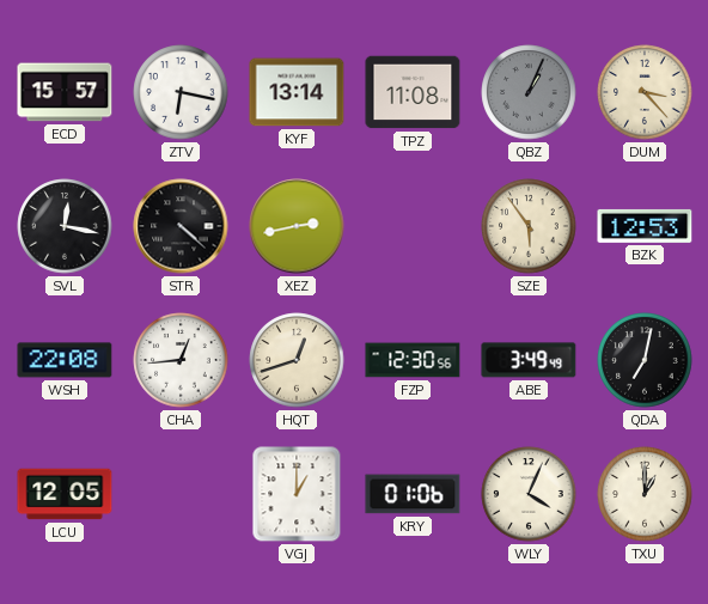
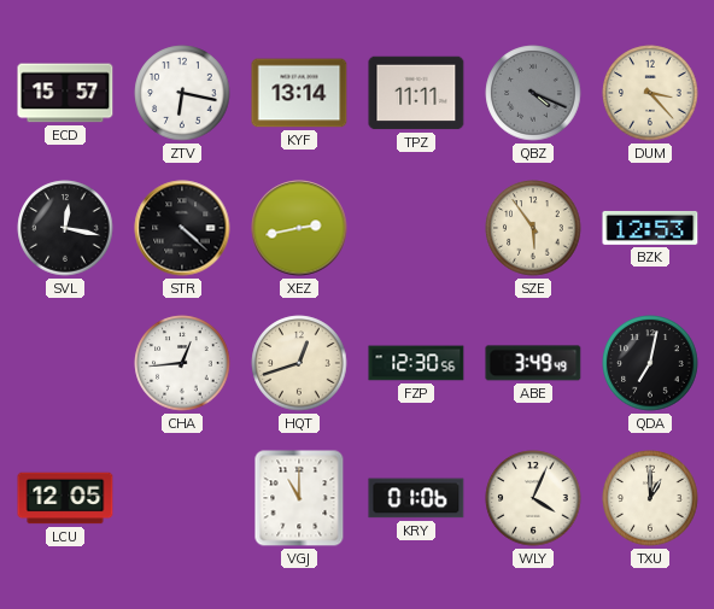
TPZ: 11:08 -> 11:11 (416, 93)
QBZ: 1:04 -> 4:19 (533, 93)
WSH: 22:08 -> none (65, 360)
VGJ: 1:00 -> 11:00 (299, 498)
